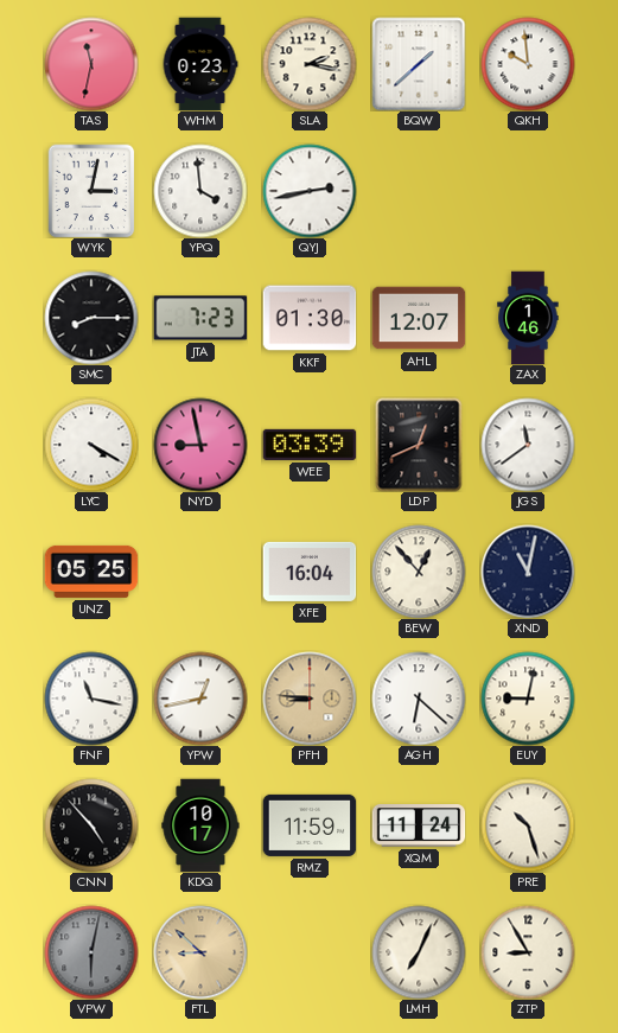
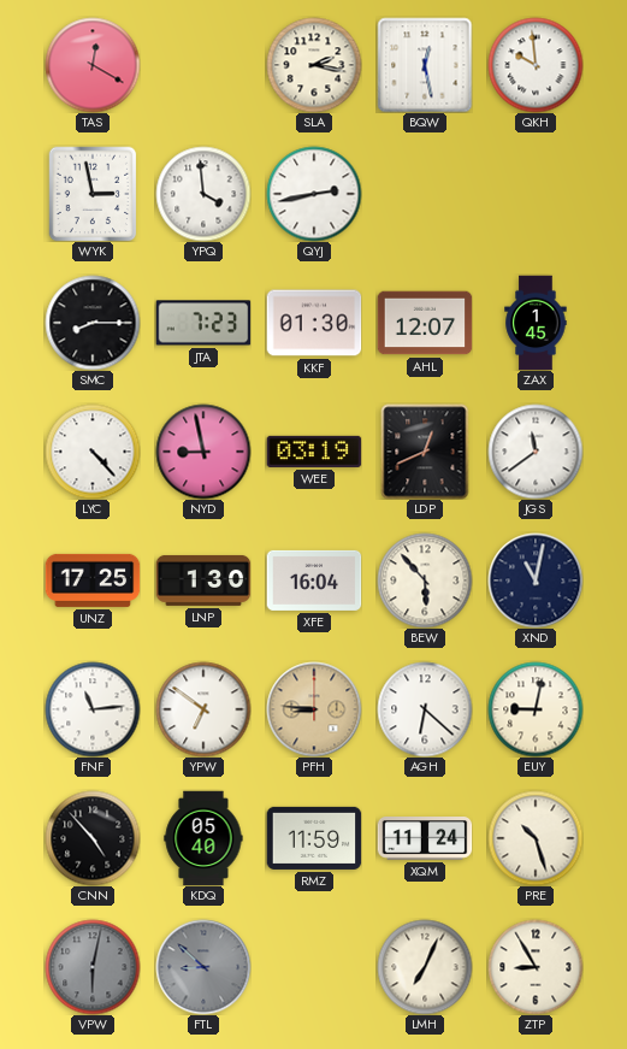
TAS: 11:32 -> 12:20 (93, 65)
WHM: 0:23 -> none (200, 64)
BQW: 1:38 -> 12:28 (425, 65)
WYK: 3:02 -> 2:58 (93, 194)
ZAX: 1:46 -> 1:45 (536, 323)
LYC: 4:20 -> 4:23 (93, 452)
WEE: 03:39 -> 03:19 (314, 452)
UNZ: 05:25 -> 17:25 (93, 581)
LNP: none -> 1:30 (203, 581)
BEW: 12:53 -> 5:53 (425, 581)
FNF: 11:17 -> 11:14 (93, 709)
YPW: 12:43 -> 6:51 (203, 709)
KDQ: 10:17 -> 05:40 (203, 838)
FTL dial: champagne -> grey (203, 967)
